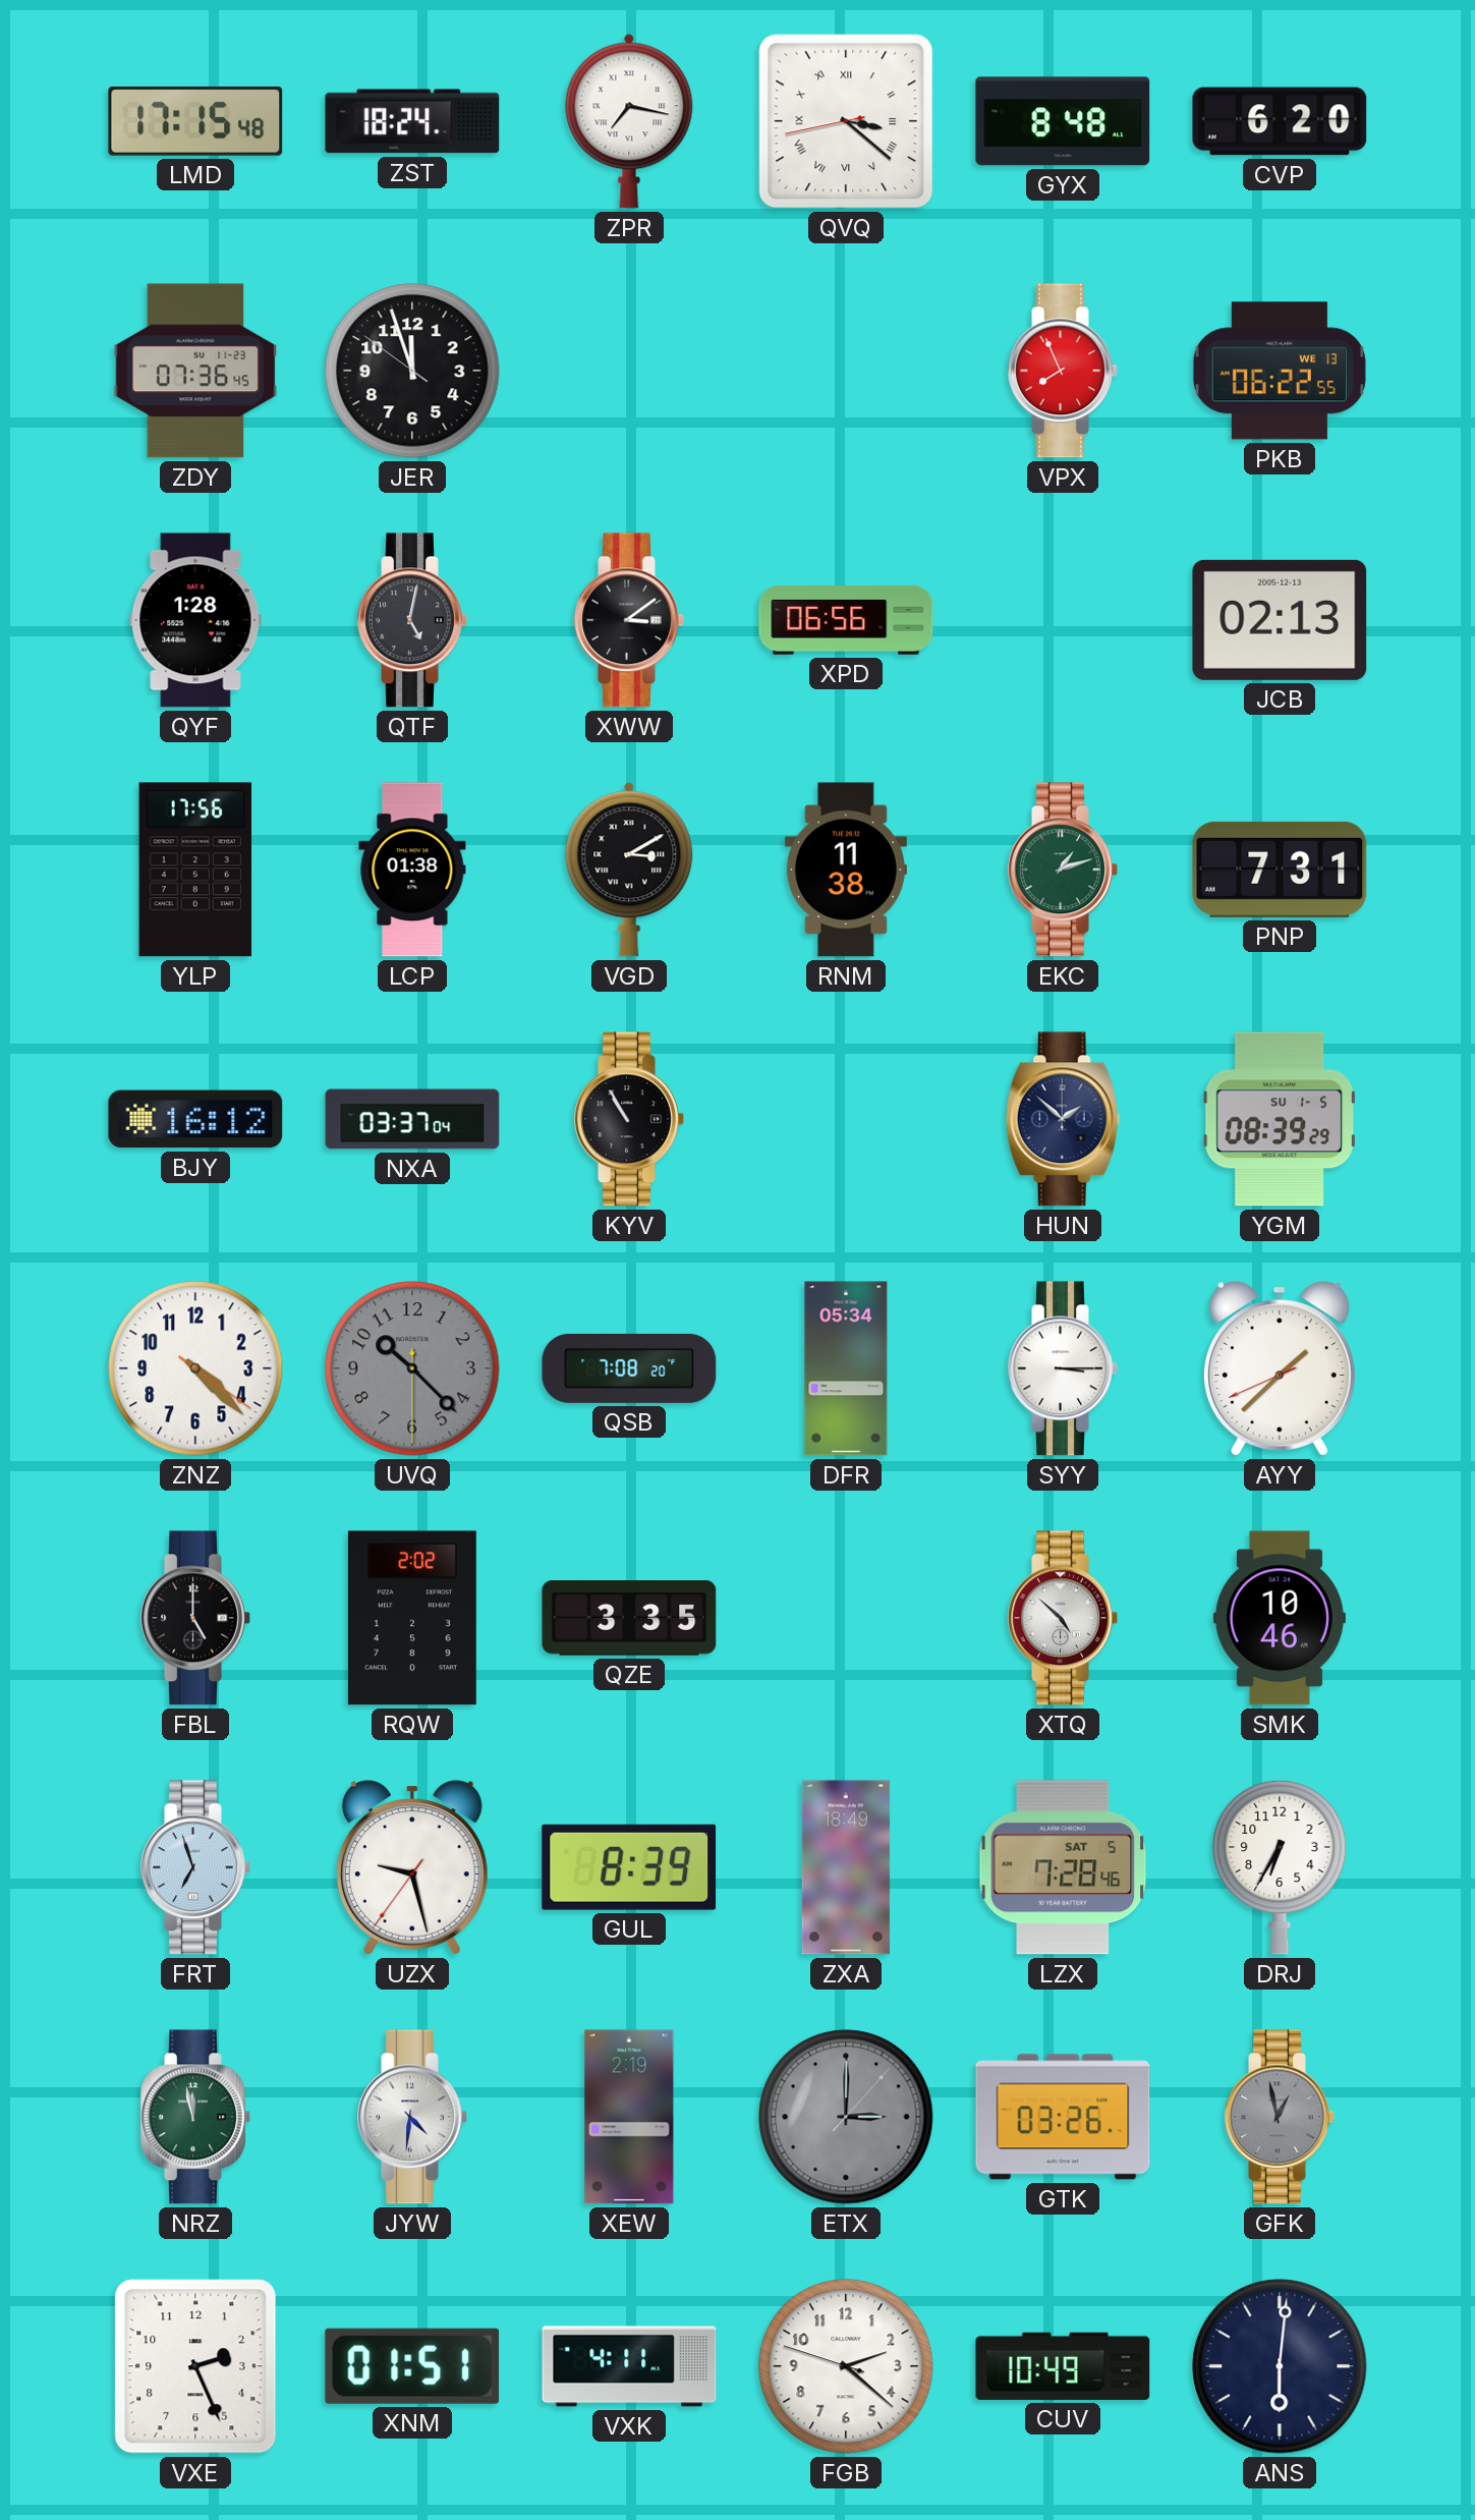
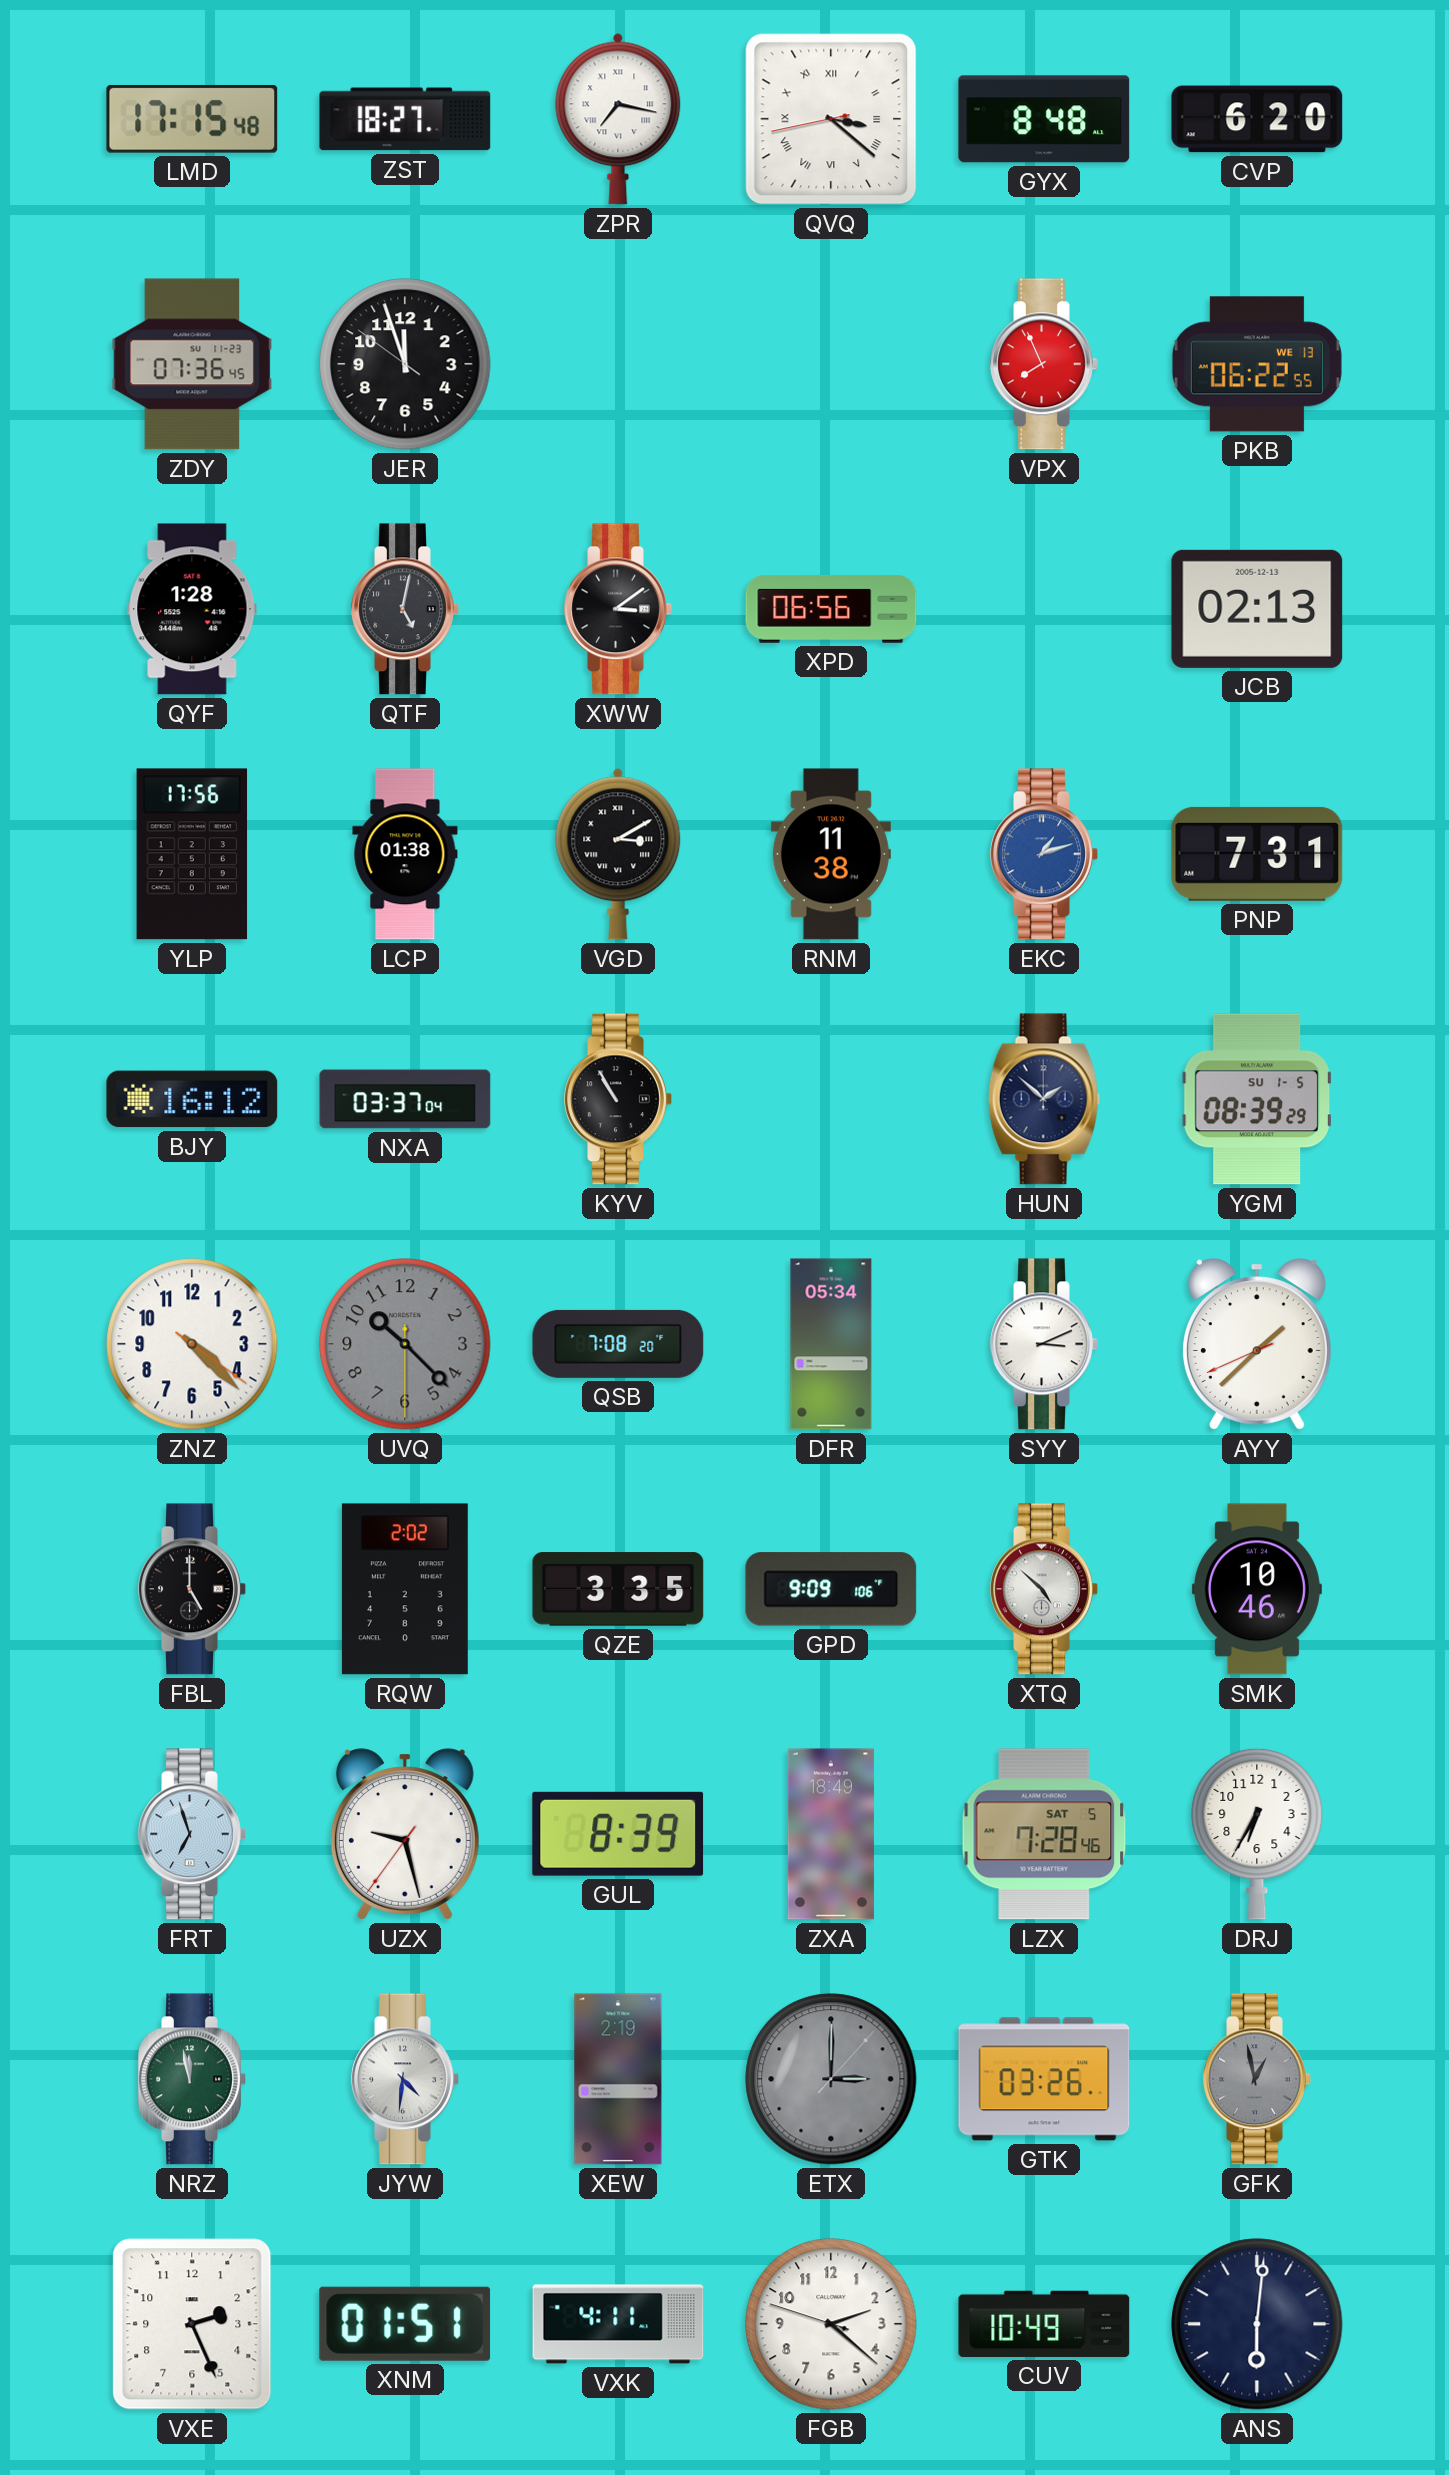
ZST: 18:24 -> 18:27 (405, 119)
EKC dial: green -> blue (1044, 854)
SYY: 3:15 -> 3:11 (1044, 1344)
GPD: none -> 9:09 (831, 1589)
